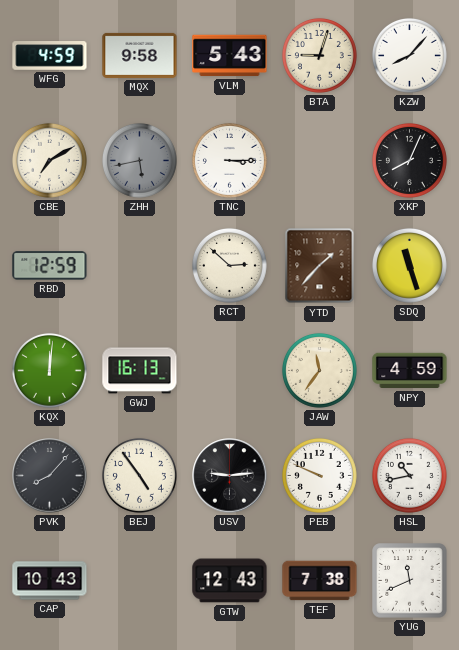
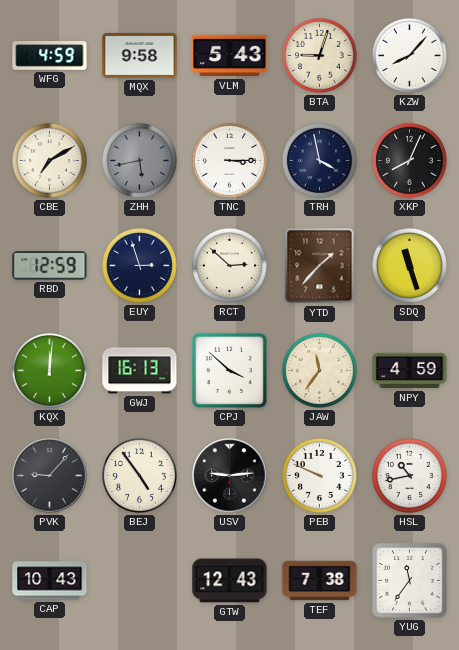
TRH: none -> 3:58 (319, 160)
EUY: none -> 2:57 (139, 265)
CPJ: none -> 3:52 (229, 370)
PVK: 8:07 -> 9:07 (50, 476)
YUG: 11:41 -> 11:36 (410, 581)
